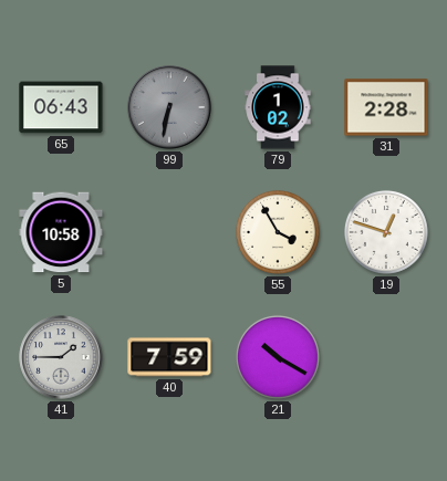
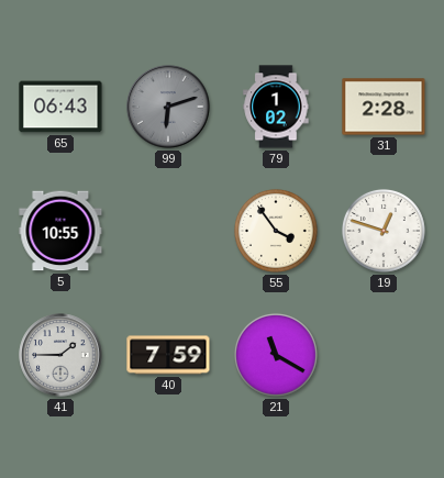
99: 6:32 -> 6:12 (168, 107)
5: 10:58 -> 10:55 (60, 231)
55: 3:55 -> 3:54 (277, 231)
21: 10:20 -> 11:20 (277, 355)
